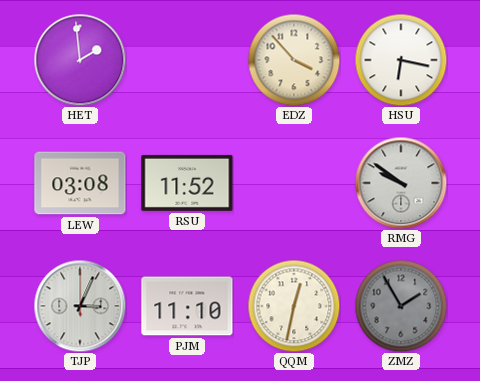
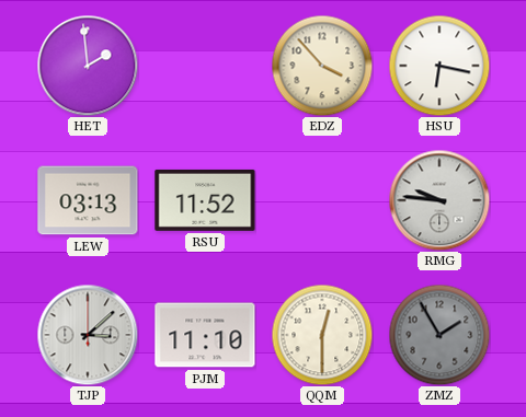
LEW: 03:08 -> 03:13 (88, 200)
RMG: 9:51 -> 9:46 (439, 200)
TJP: 3:04 -> 3:08 (88, 335)
QQM: 12:32 -> 12:30 (322, 335)
